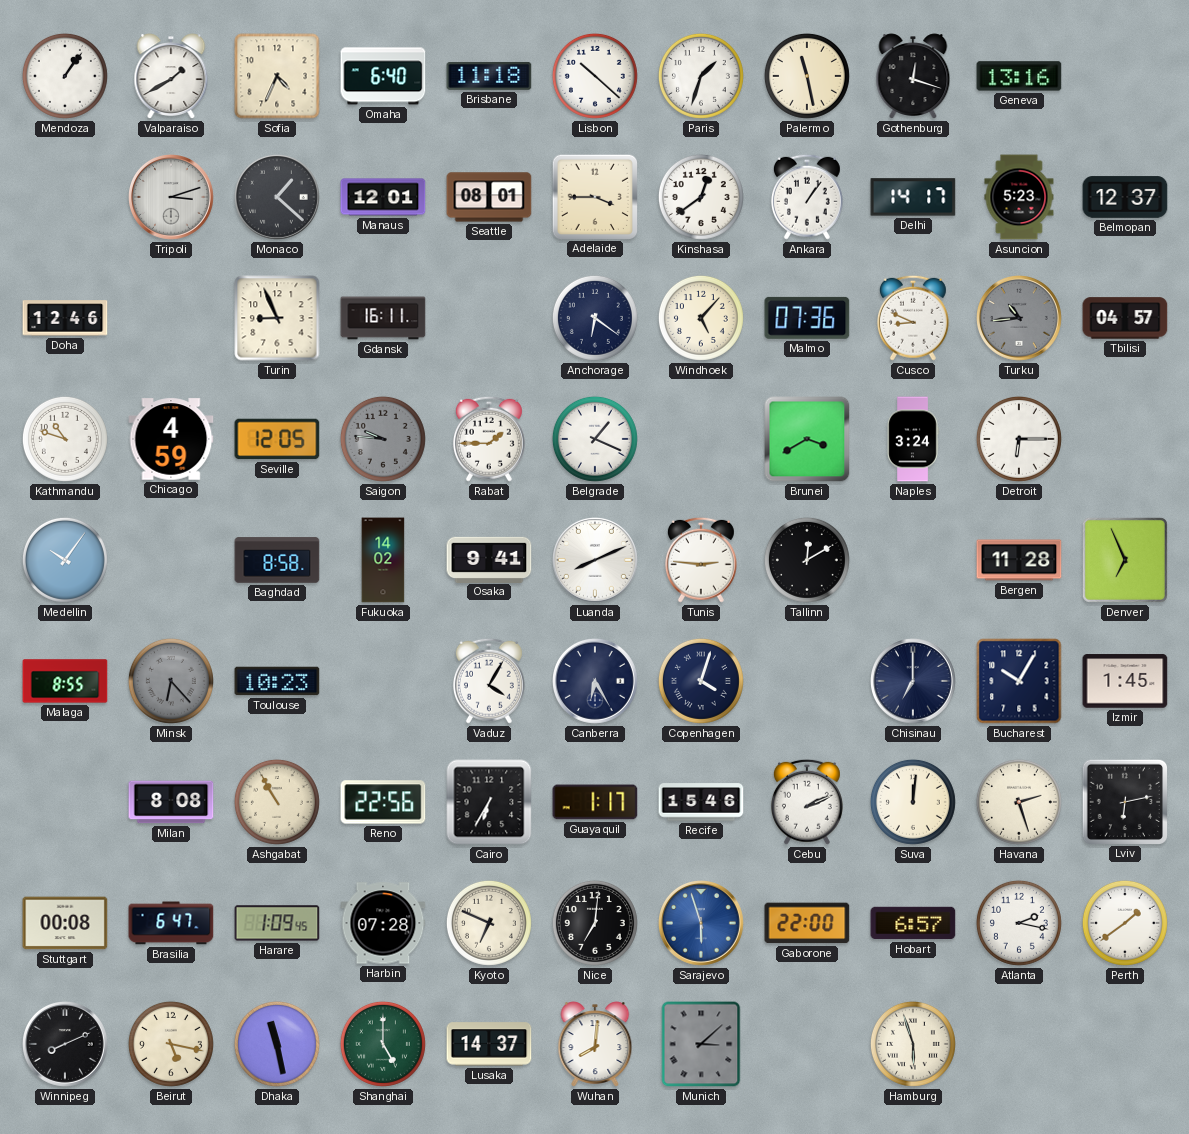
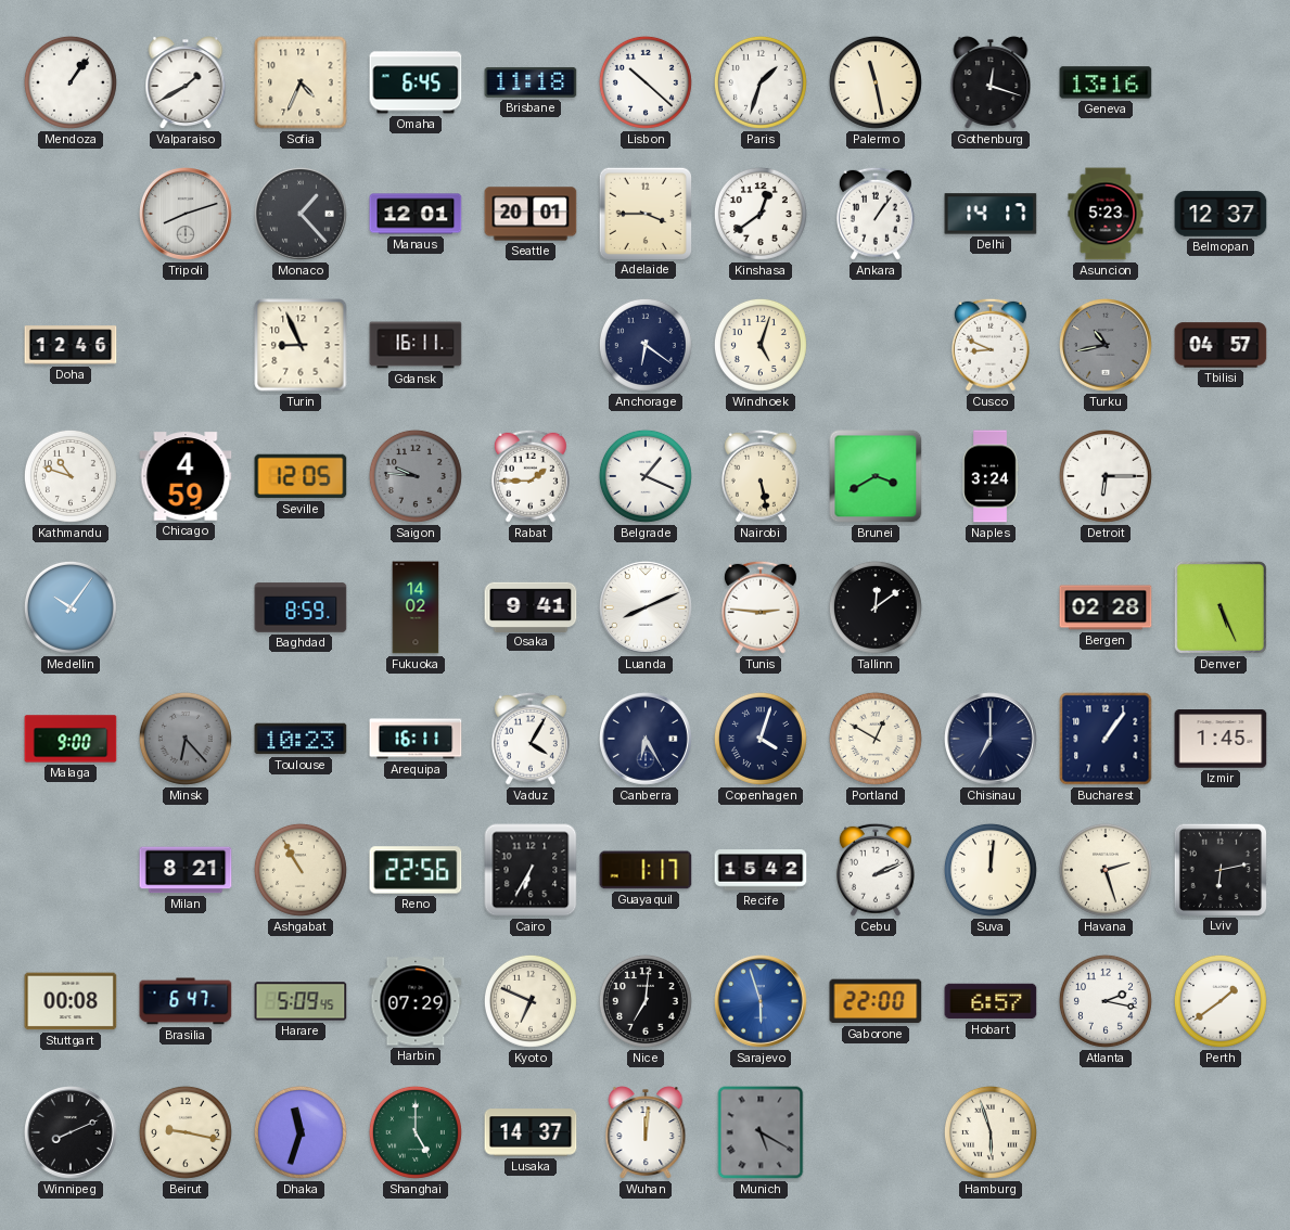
Omaha: 6:40 -> 6:45 (416, 82)
Tripoli: 3:12 -> 8:12 (187, 215)
Monaco: 1:22 -> 1:23 (302, 215)
Seattle: 08:01 -> 20:01 (531, 214)
Windhoek: 5:07 -> 5:03 (761, 345)
Malmo: 07:36 -> none (807, 318)
Turku: 10:44 -> 10:43 (1107, 346)
Nairobi: none -> 5:28 (761, 476)
Baghdad: 8:58 -> 8:59 (301, 607)
Tallinn: 12:10 -> 12:09 (876, 607)
Bergen: 11:28 -> 02:28 (1106, 607)
Denver: 6:56 -> 5:26 (1221, 607)
Malaga: 8:55 -> 9:00 (71, 739)
Arequipa: none -> 16:11 (416, 739)
Portland: none -> 12:50 (876, 739)
Bucharest: 10:05 -> 1:06 (1106, 739)
Milan: 8:08 -> 8:21 (186, 870)
Recife: 15:46 -> 15:42 (761, 870)
Harare: 1:09 -> 5:09 (301, 1001)
Harbin: 07:28 -> 07:29 (416, 1001)
Beirut: 5:17 -> 9:17 (186, 1132)
Dhaka: 11:28 -> 11:33 (301, 1132)
Wuhan: 8:01 -> 12:01 (646, 1132)
Munich: 3:08 -> 5:20 (761, 1132)
